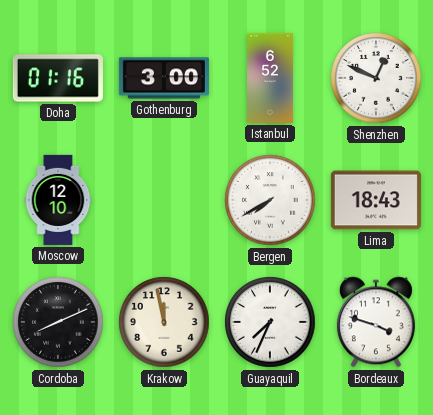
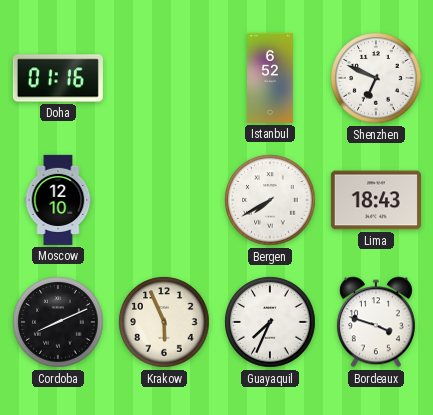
Gothenburg: 3:00 -> none (164, 78)
Shenzhen: 12:49 -> 6:49 (376, 78)
Krakow: 11:58 -> 5:56 (164, 322)
